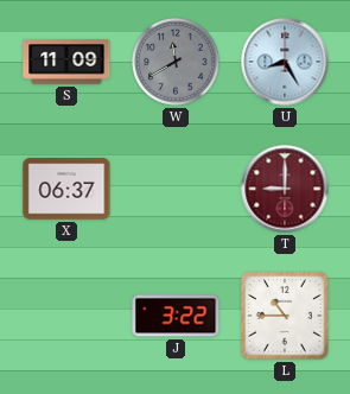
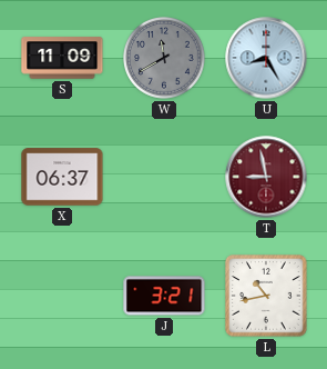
T: 9:00 -> 8:58 (266, 177)
J: 3:22 -> 3:21 (164, 296)
L: 10:45 -> 10:43 (266, 296)
